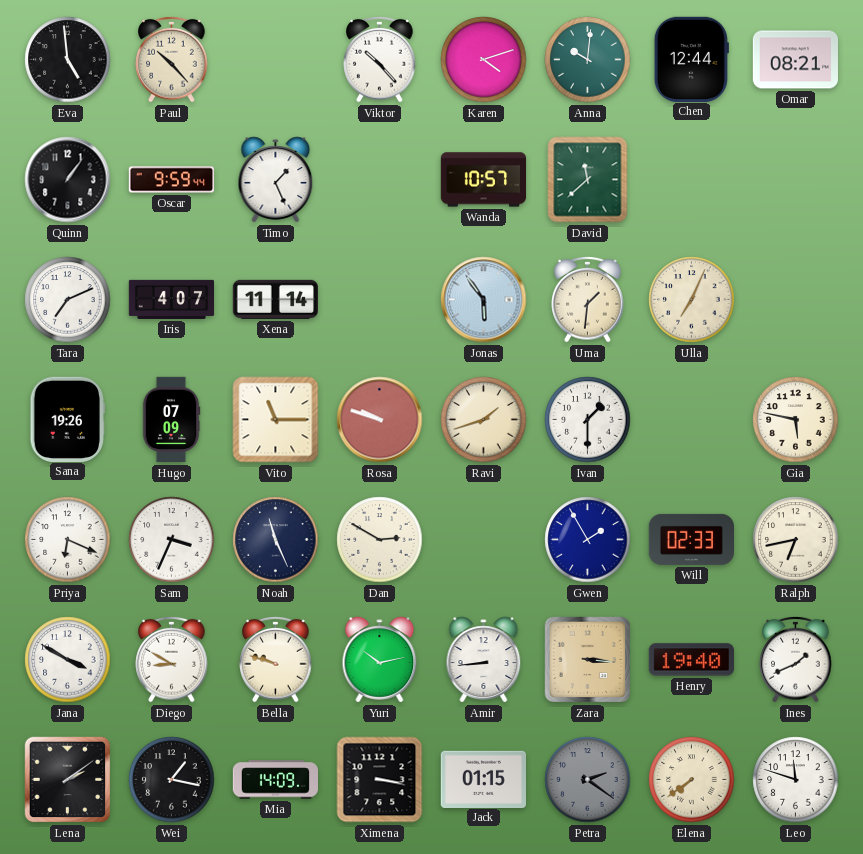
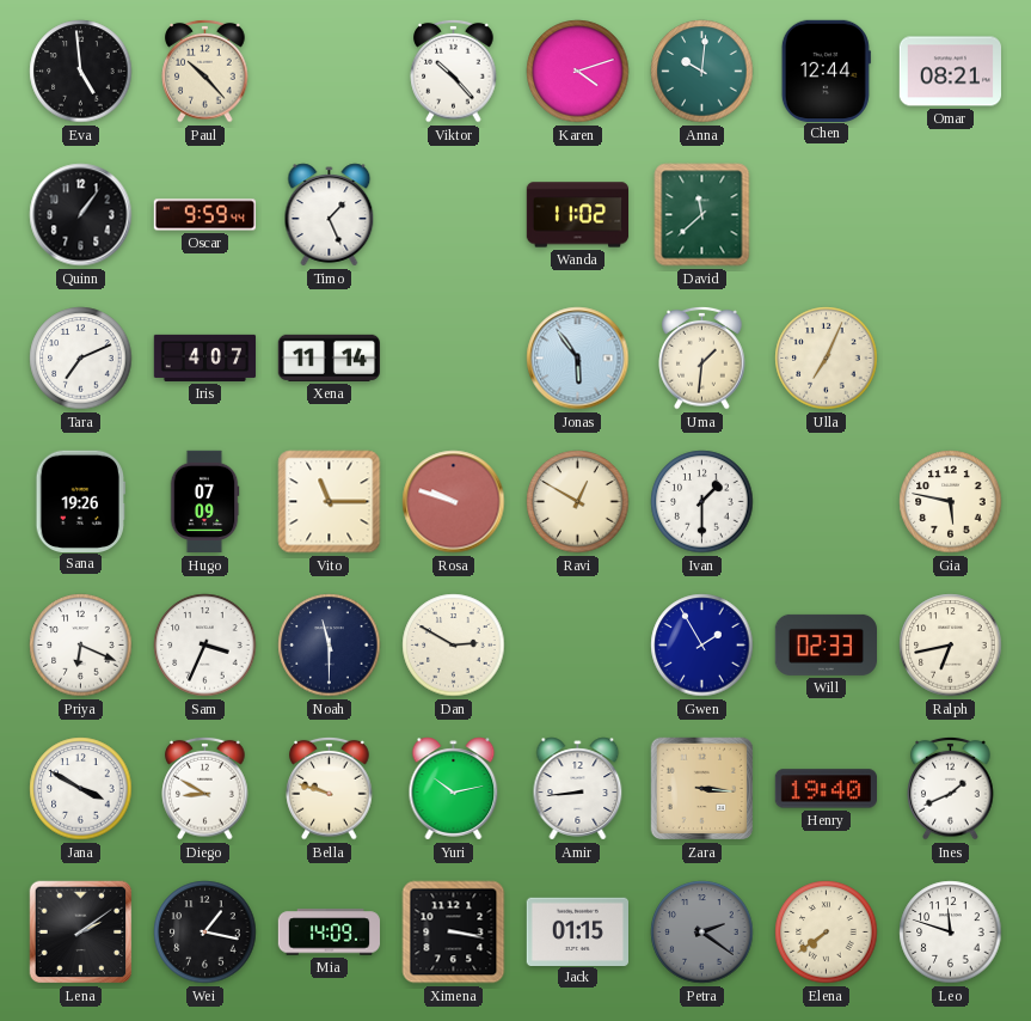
Wanda: 10:57 -> 11:02 (578, 215)
Ravi: 1:42 -> 12:50 (578, 502)
Noah: 11:26 -> 11:30 (330, 646)
